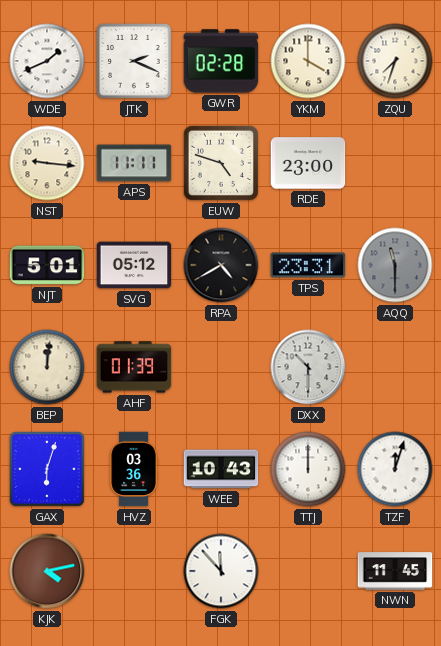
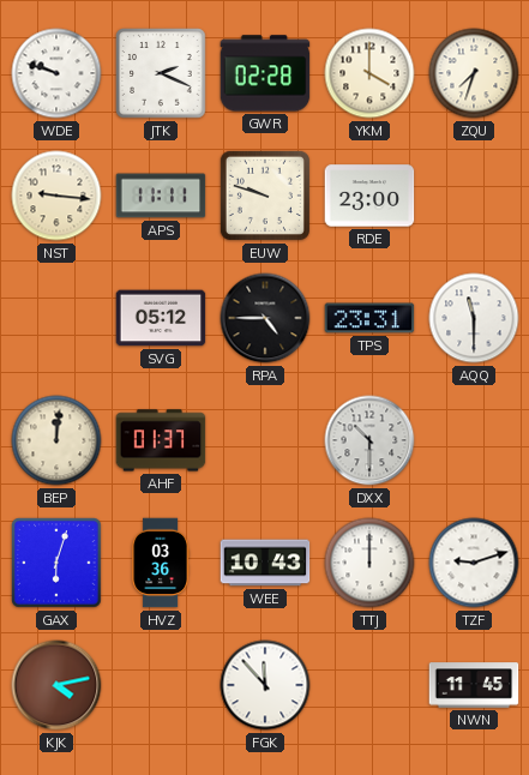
WDE: 1:41 -> 9:48 (56, 73)
EUW: 4:48 -> 9:48 (265, 196)
NJT: 5:01 -> none (47, 265)
RPA: 4:40 -> 4:45 (265, 318)
AQQ dial: grey -> white (474, 318)
AHF: 01:39 -> 01:37 (161, 440)
TZF: 12:03 -> 9:12 (474, 563)
